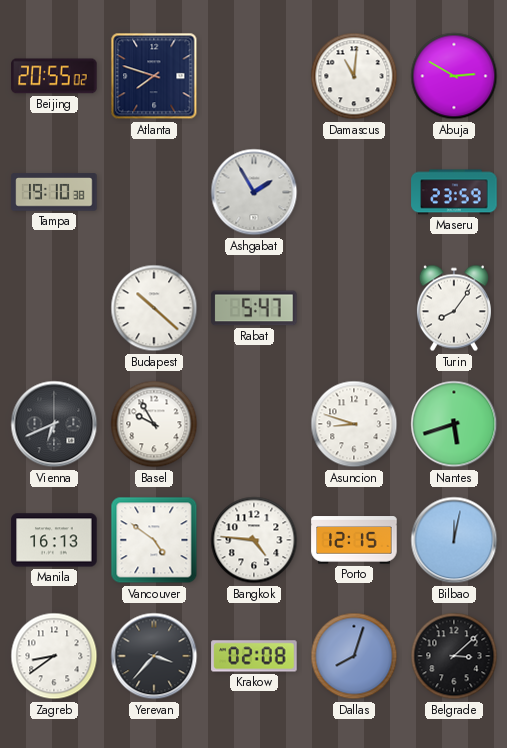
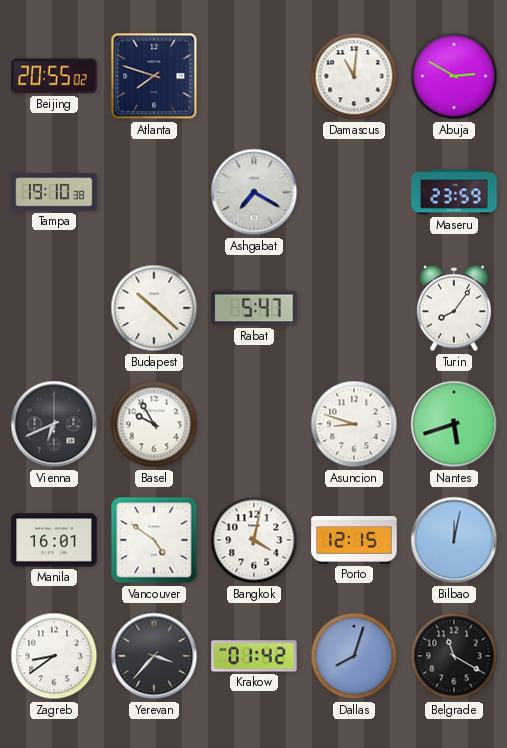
Ashgabat: 1:55 -> 7:20 (254, 192)
Manila: 16:13 -> 16:01 (54, 540)
Bangkok: 4:46 -> 4:02 (254, 540)
Krakow: 02:08 -> 01:42 (254, 656)
Belgrade: 3:08 -> 11:20 (454, 656)
